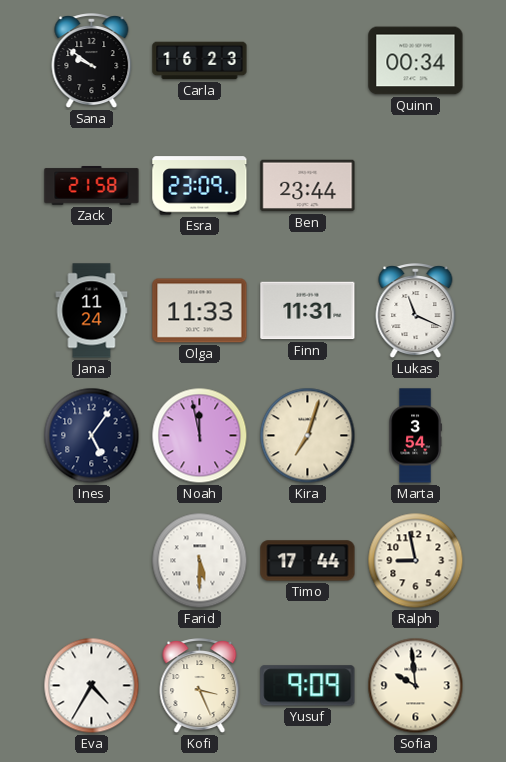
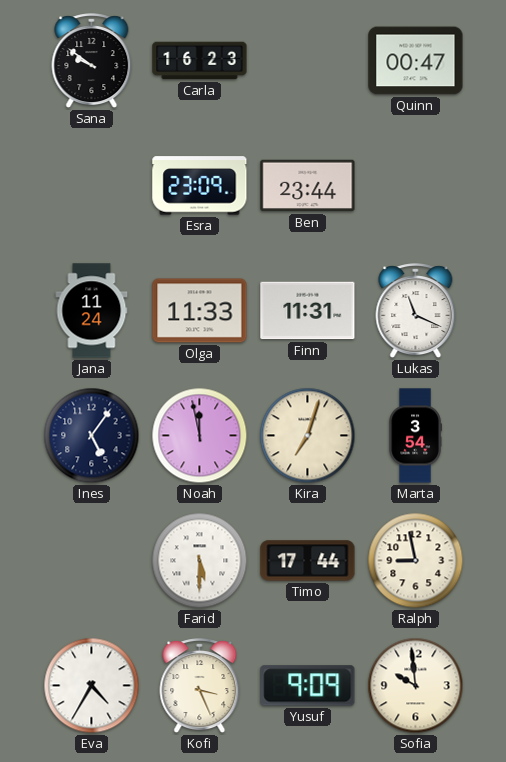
Quinn: 00:34 -> 00:47 (416, 61)
Zack: 21:58 -> none (92, 186)
